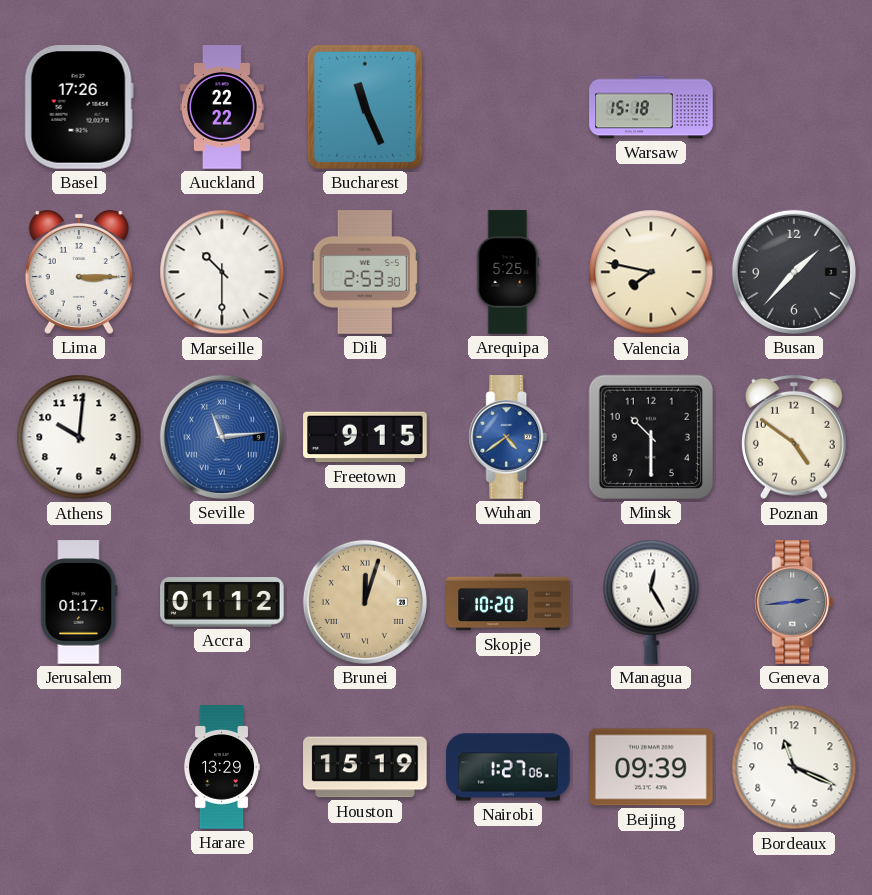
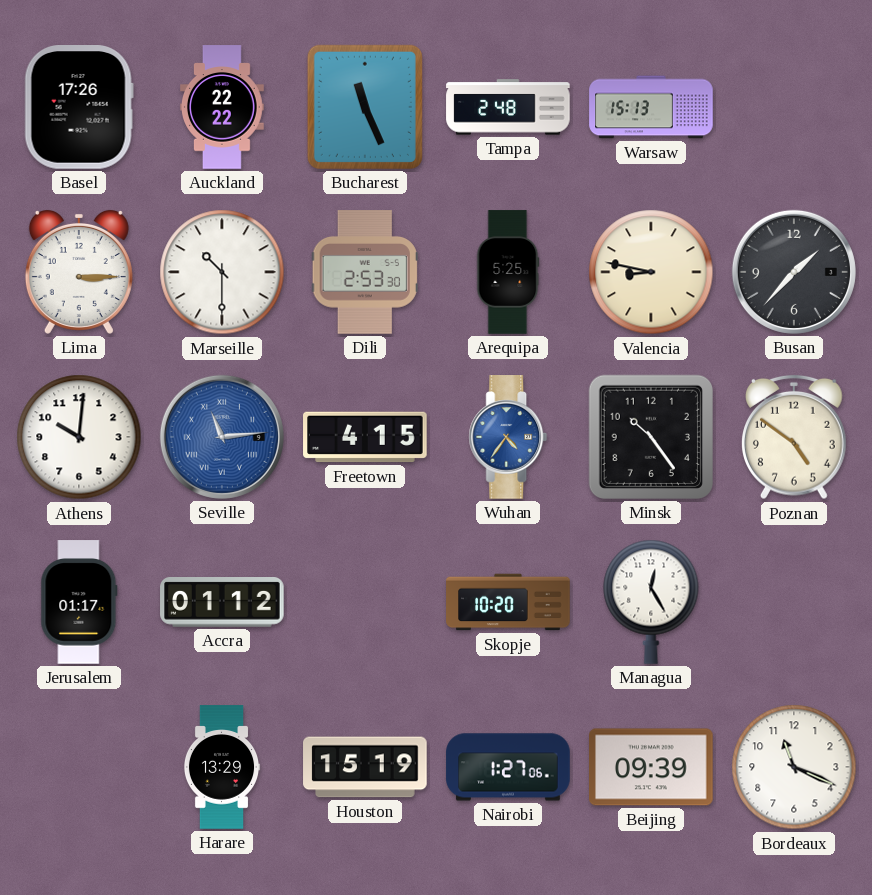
Tampa: none -> 2:48 (508, 107)
Warsaw: 15:18 -> 15:13 (651, 107)
Valencia: 7:47 -> 8:47 (651, 272)
Freetown: 9:15 -> 4:15 (365, 437)
Wuhan: 4:39 -> 4:36 (508, 437)
Minsk: 10:30 -> 10:24 (651, 437)
Brunei: 12:03 -> none (365, 602)
Geneva: 2:44 -> none (794, 602)
